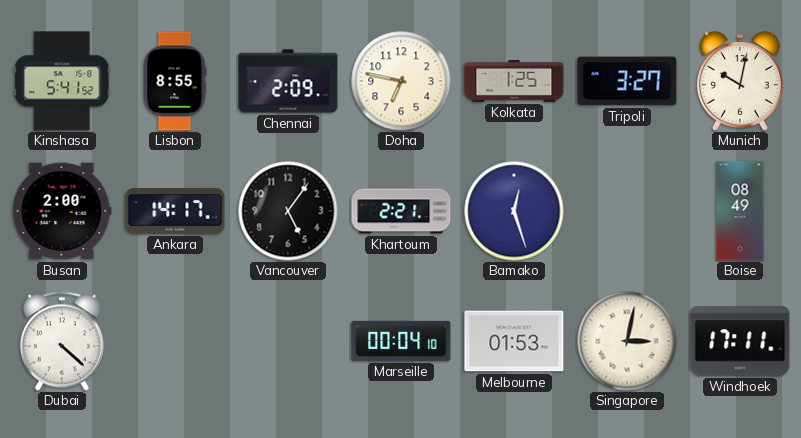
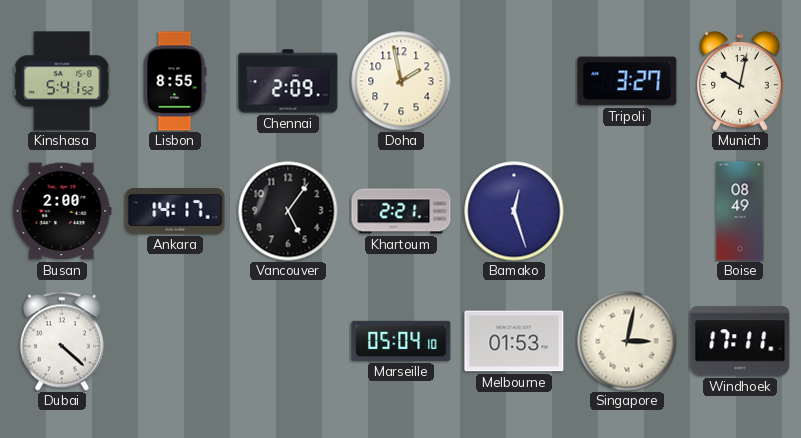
Doha: 6:47 -> 1:58 (401, 81)
Kolkata: 1:25 -> none (514, 81)
Marseille: 00:04 -> 05:04 (401, 341)
